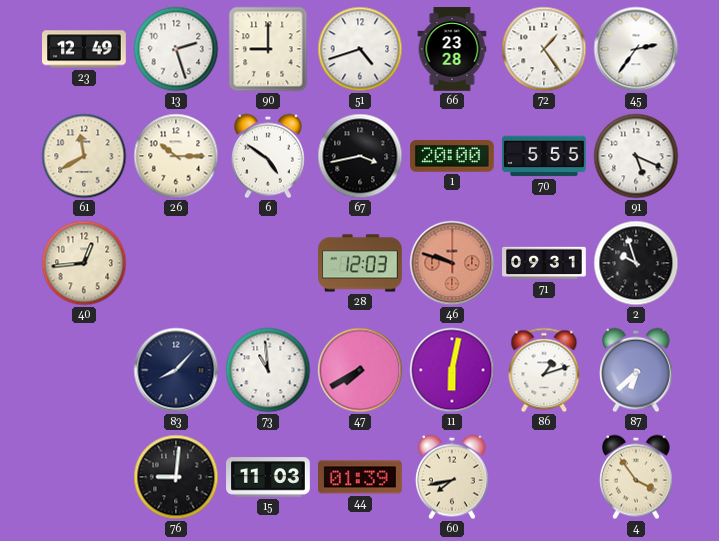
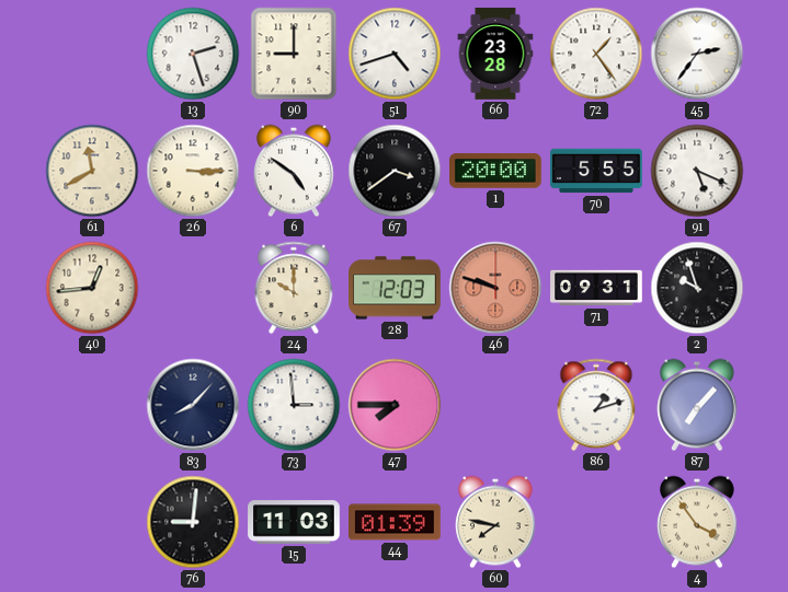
23: 12:49 -> none (84, 49)
26: 10:15 -> 3:15 (193, 171)
67: 3:43 -> 3:39 (395, 171)
24: none -> 10:00 (294, 288)
73: 10:59 -> 2:59 (294, 405)
47: 7:40 -> 7:45 (395, 405)
11: 6:02 -> none (452, 370)
87: 6:38 -> 7:07 (698, 405)
60: 7:43 -> 7:47 (496, 522)
